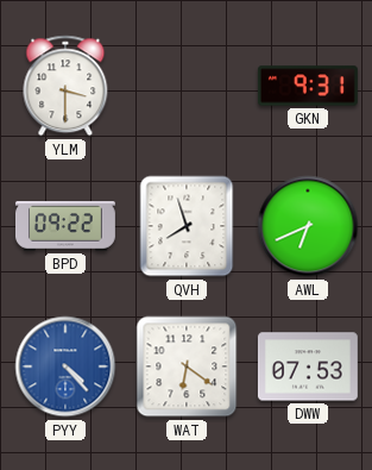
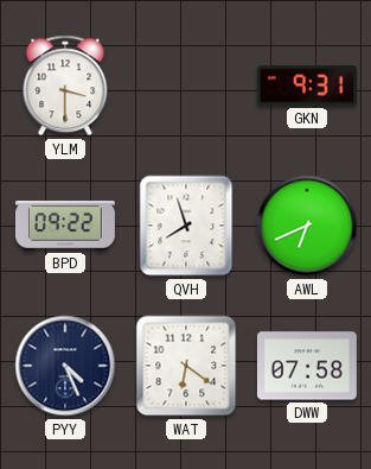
PYY: 4:23 -> 4:26 (65, 366)
PYY dial: blue -> navy (65, 366)
DWW: 07:53 -> 07:58 (307, 366)
